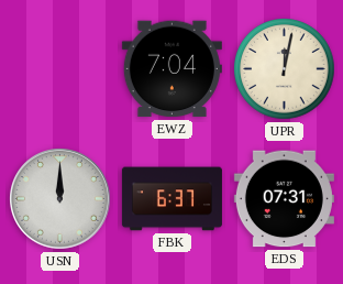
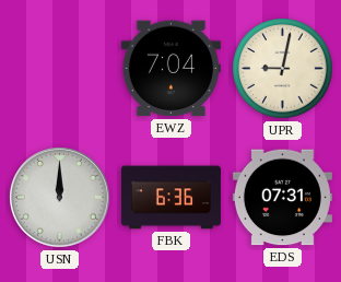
UPR: 12:02 -> 9:02 (283, 69)
FBK: 6:37 -> 6:36 (170, 198)
